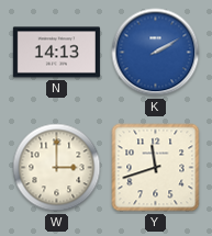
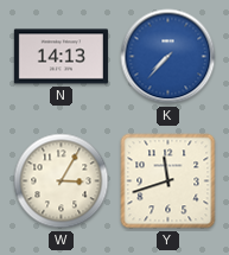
K: 2:10 -> 7:37 (168, 57)
W: 3:00 -> 3:05 (62, 181)
